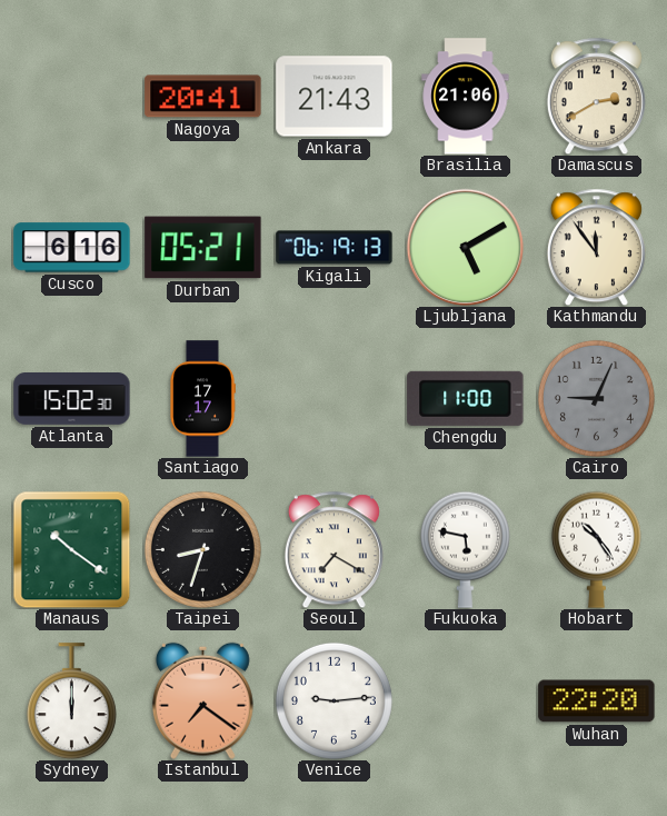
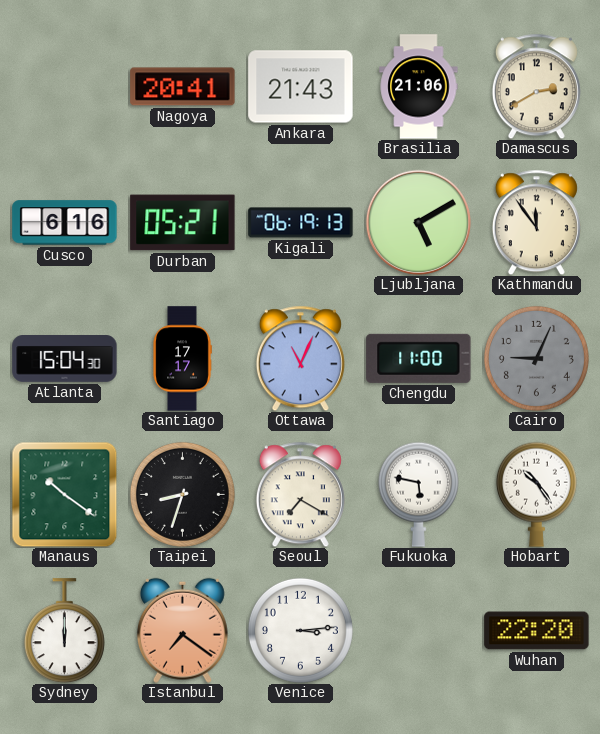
Atlanta: 15:02 -> 15:04 (65, 359)
Ottawa: none -> 11:04 (300, 358)
Venice: 9:14 -> 3:14 (300, 630)
